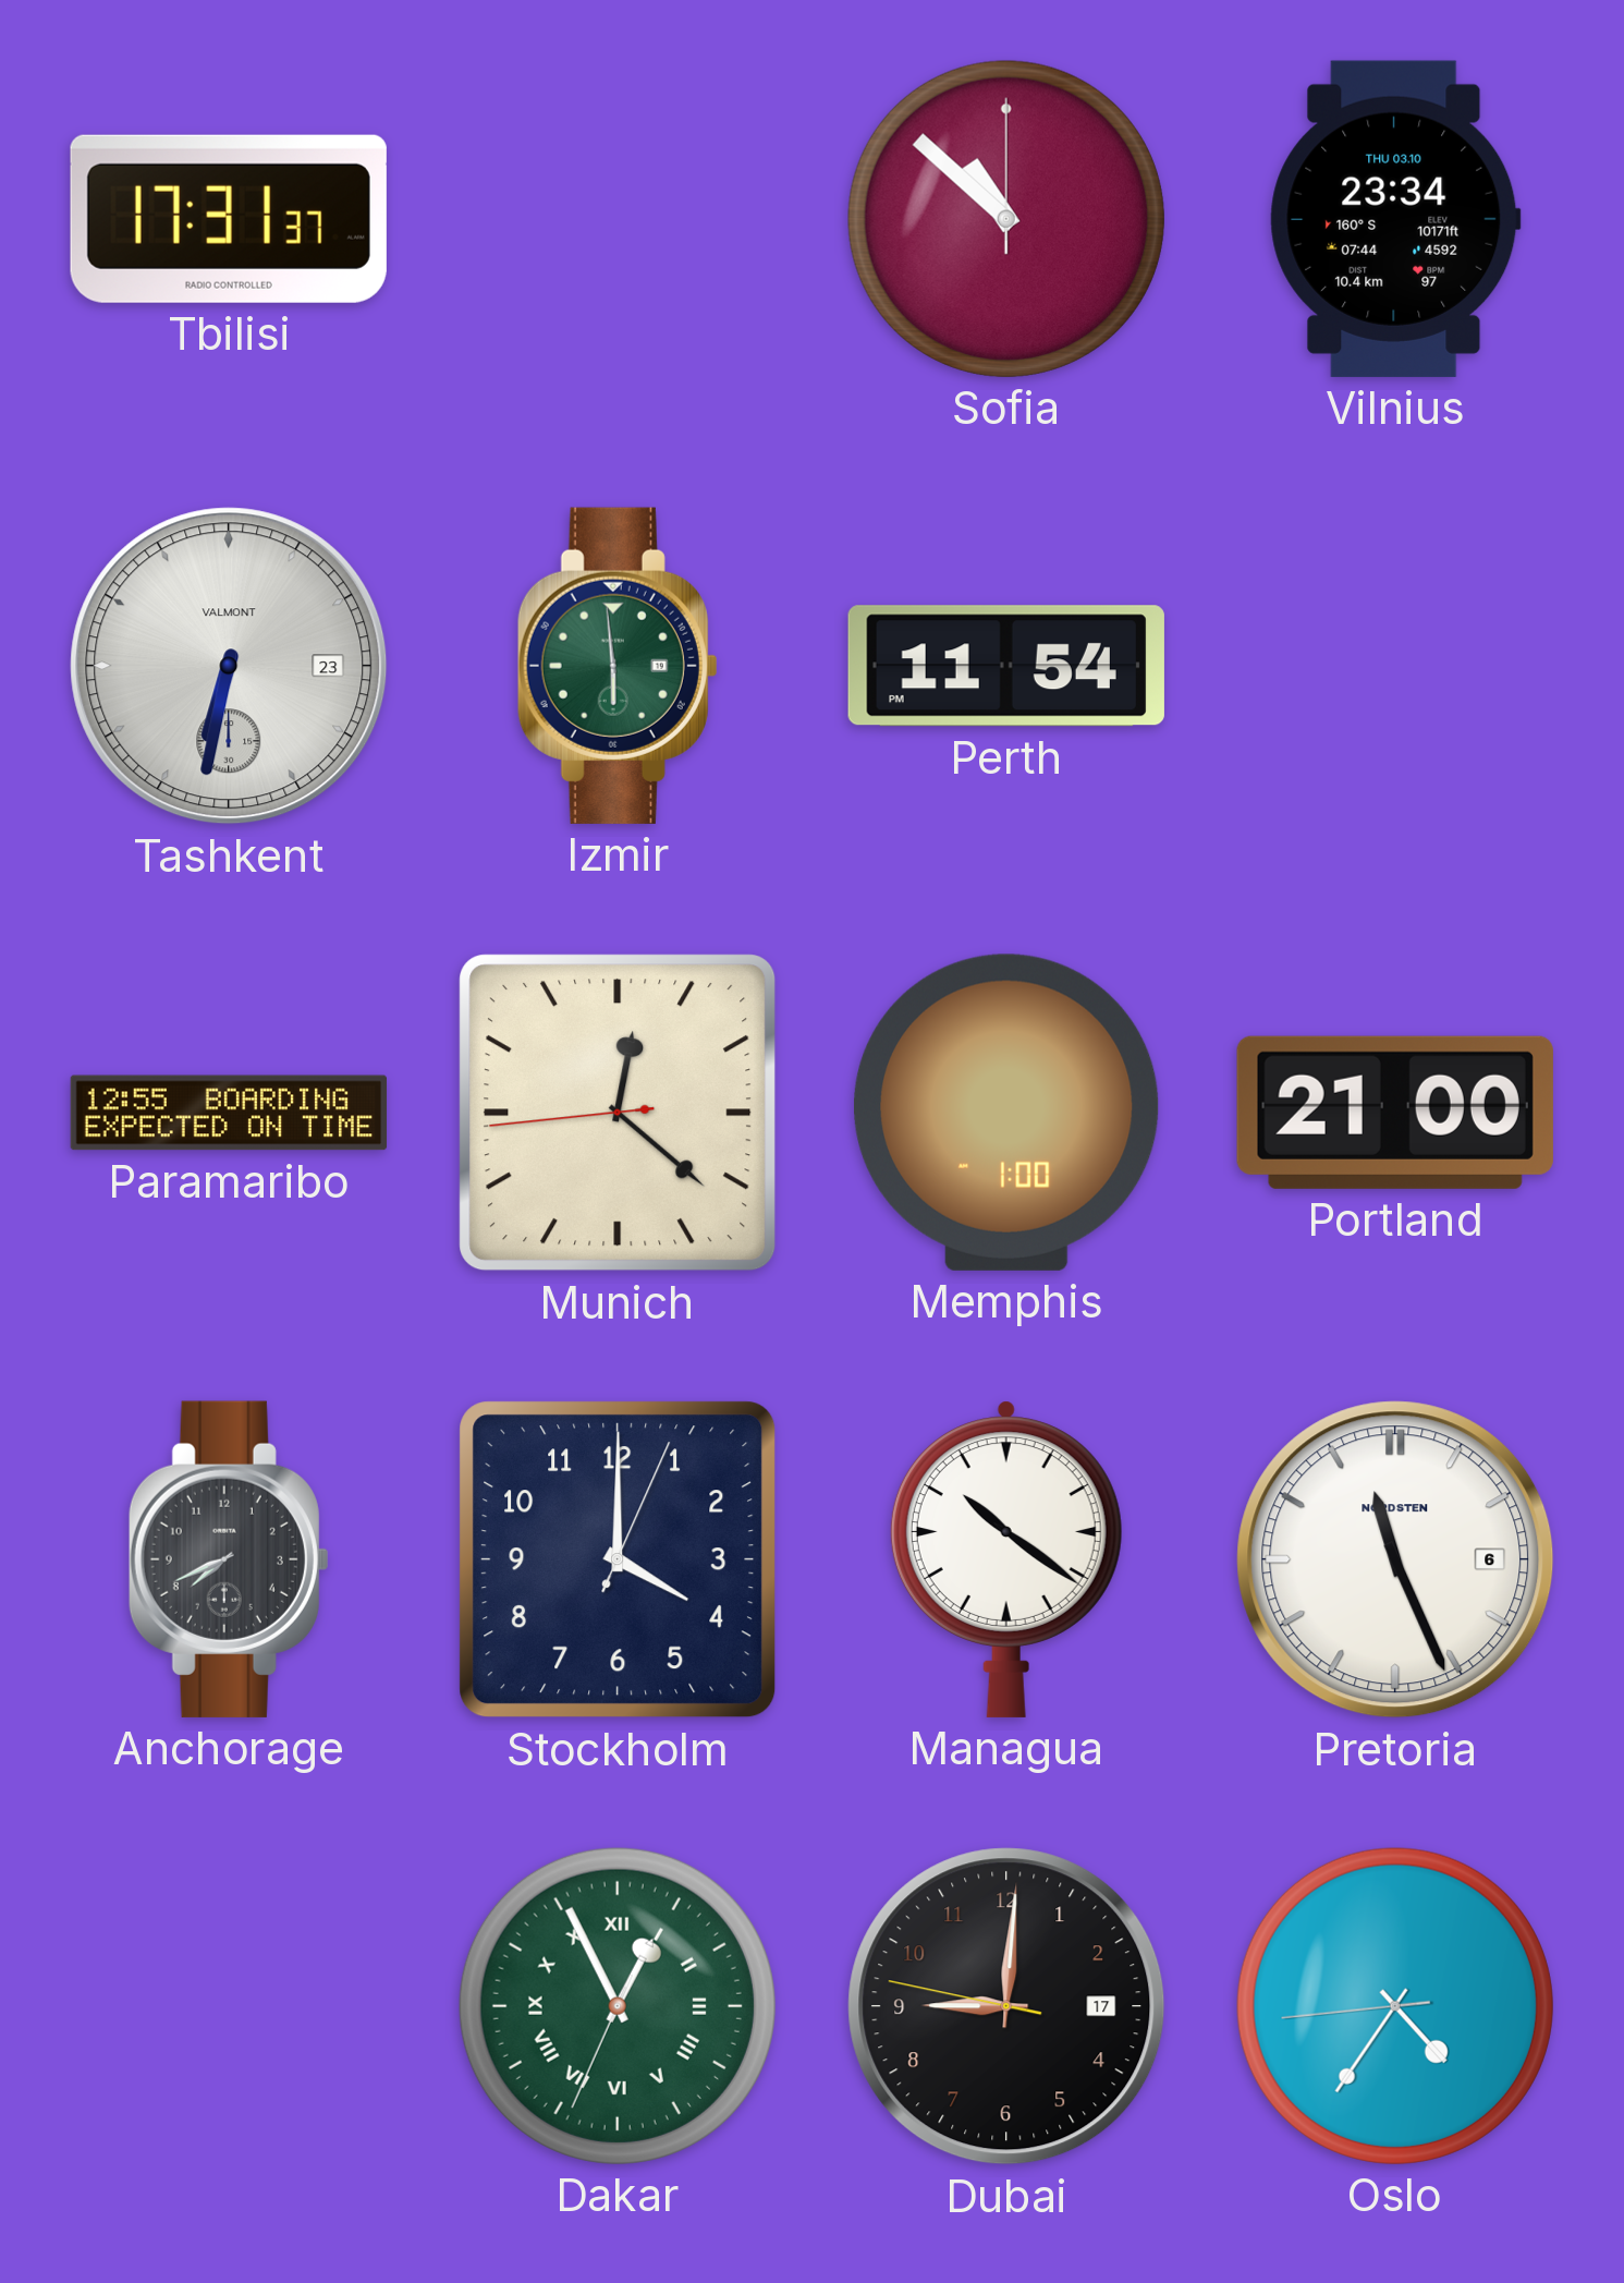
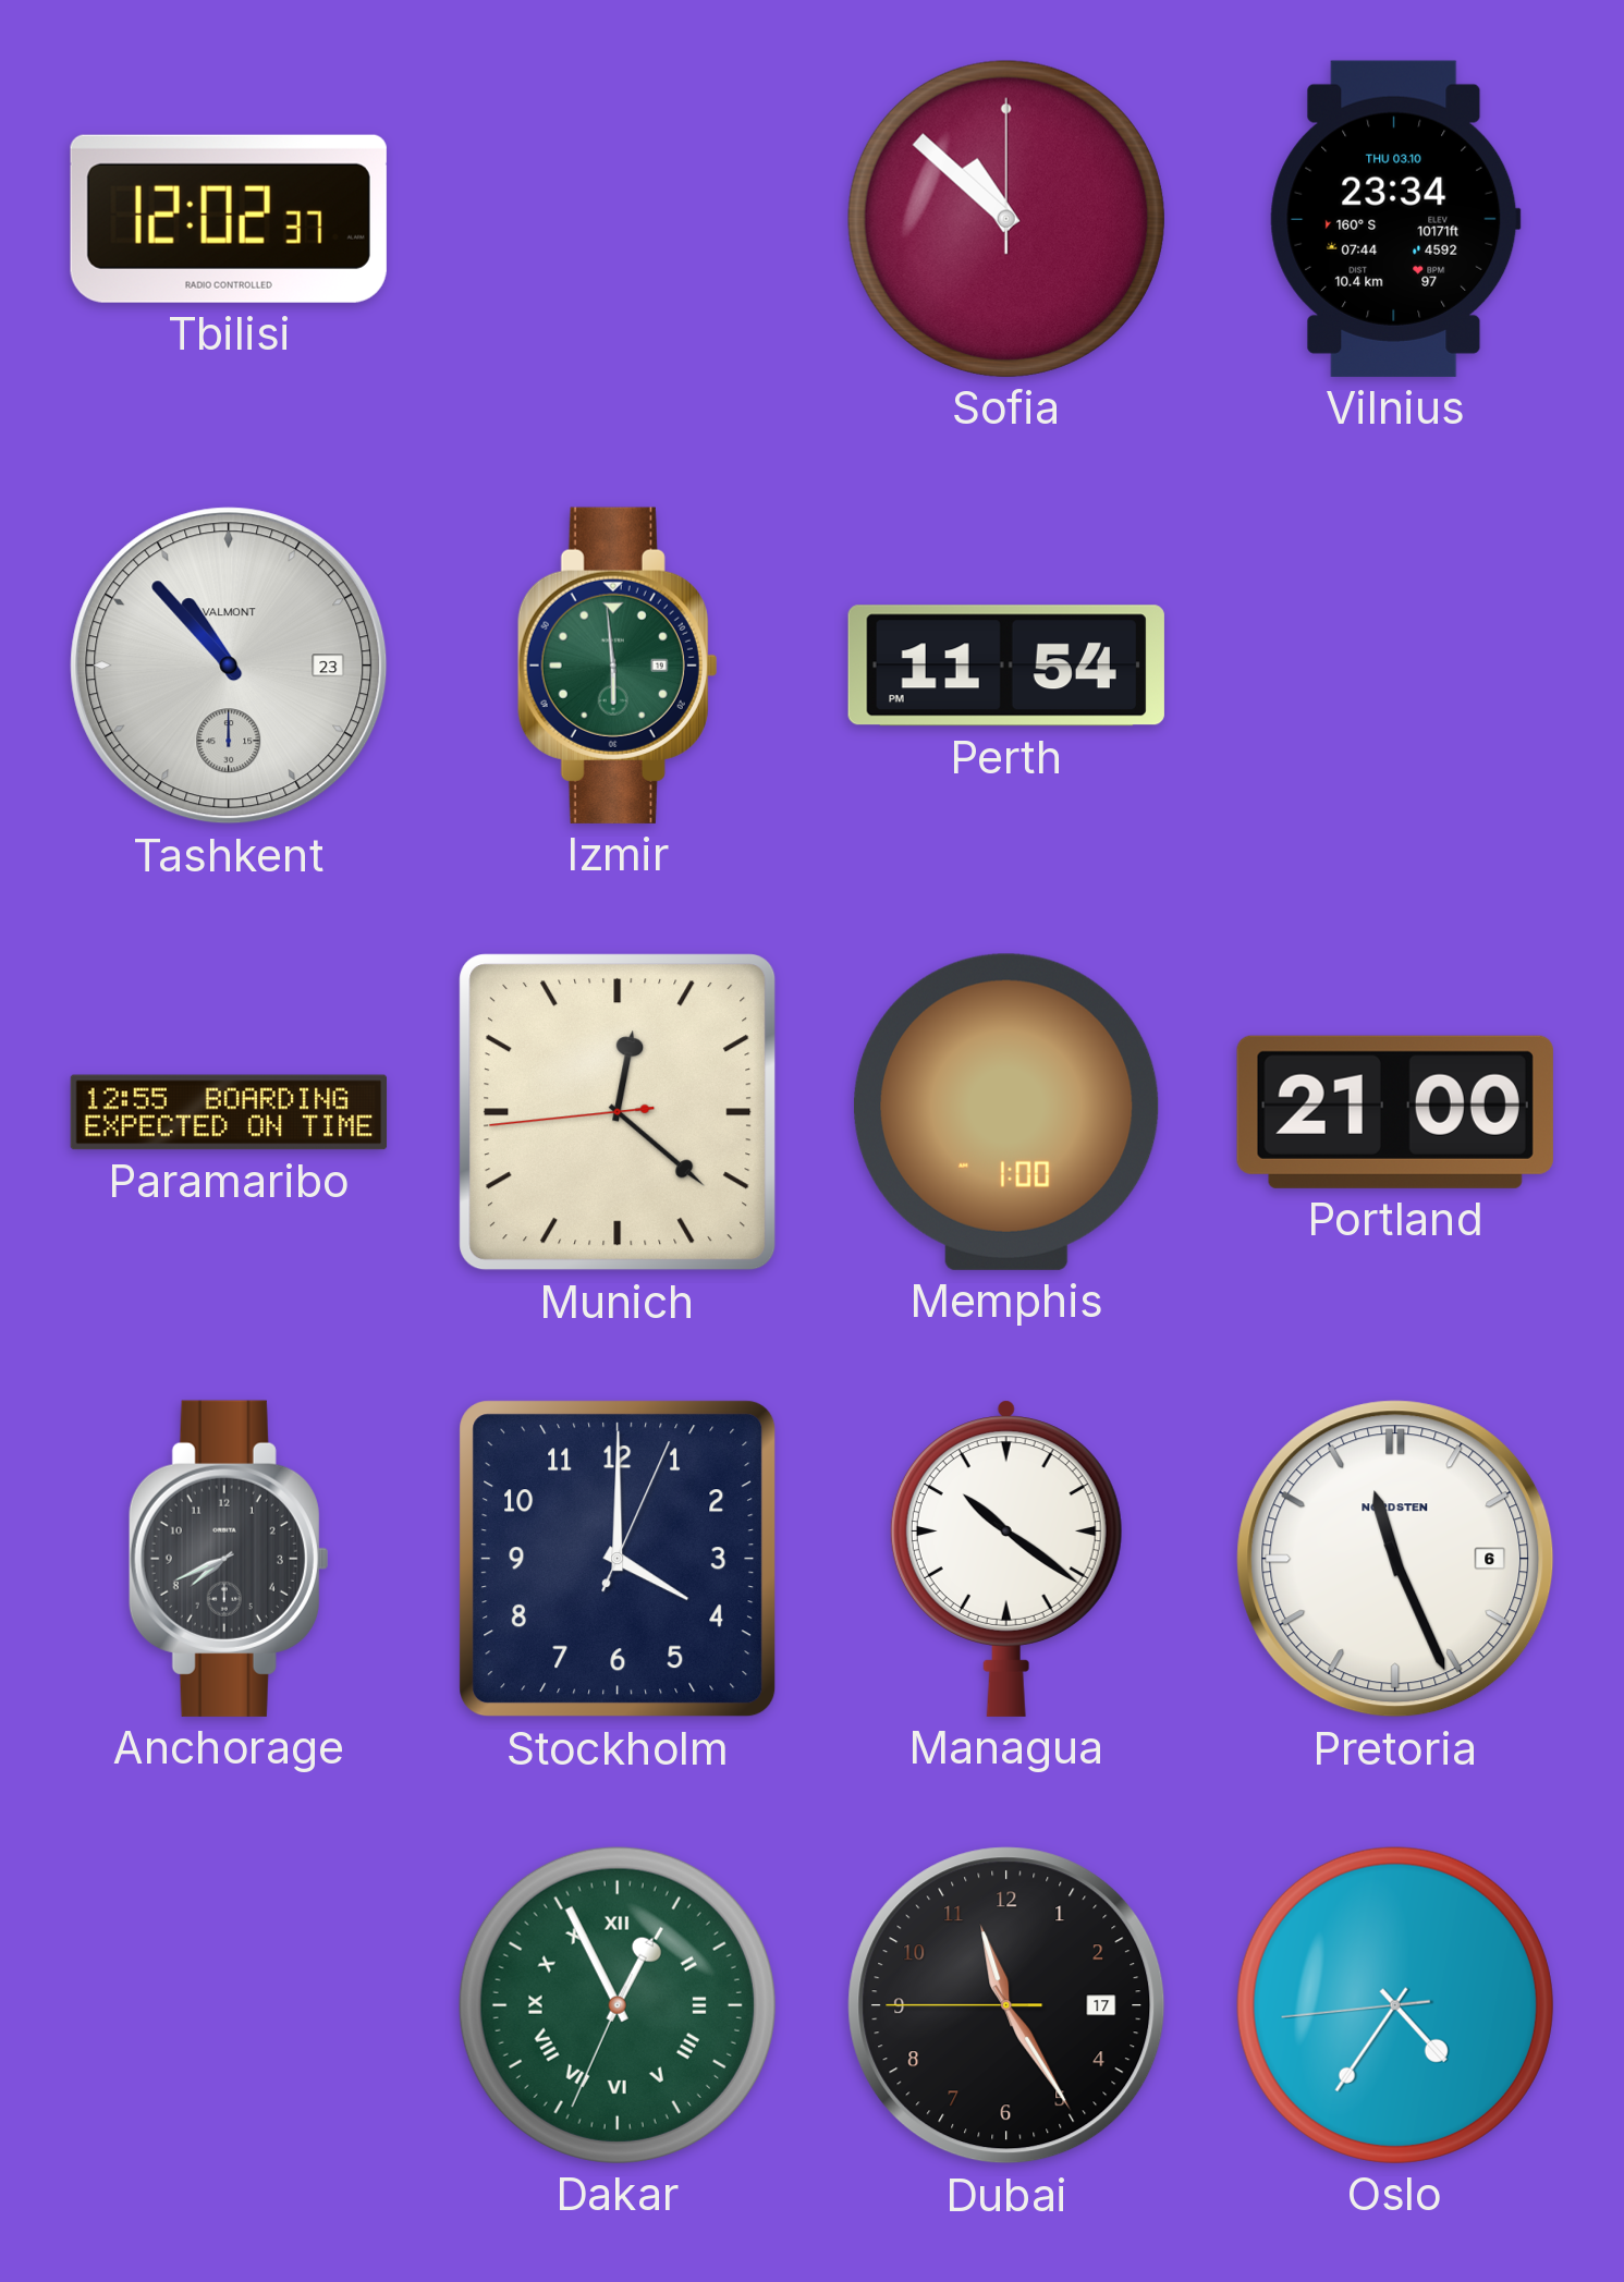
Tbilisi: 17:31 -> 12:02 (229, 219)
Tashkent: 6:32 -> 10:53 (229, 666)
Dubai: 9:00 -> 11:24 (1006, 2005)
